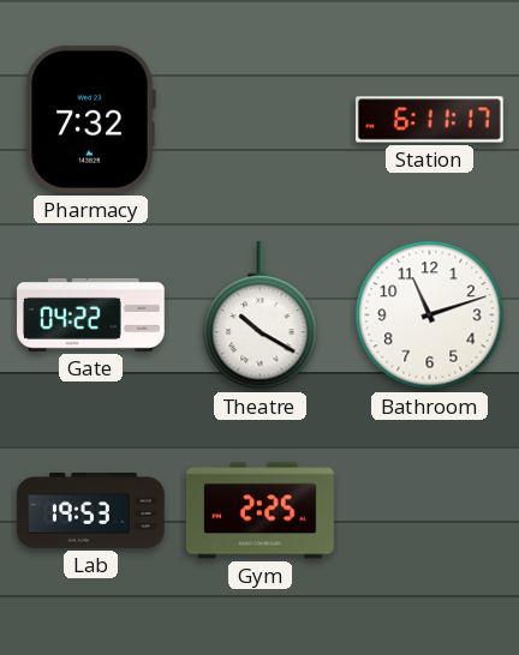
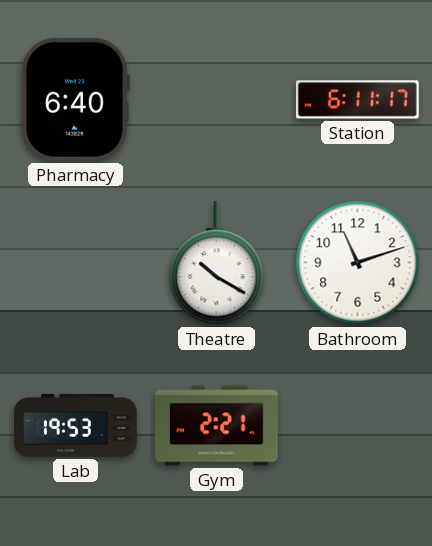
Pharmacy: 7:32 -> 6:40 (75, 99)
Gate: 04:22 -> none (91, 314)
Gym: 2:25 -> 2:21 (216, 426)
